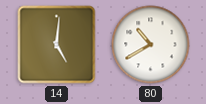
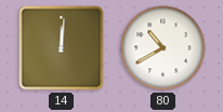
14: 5:01 -> 12:01 (62, 48)
